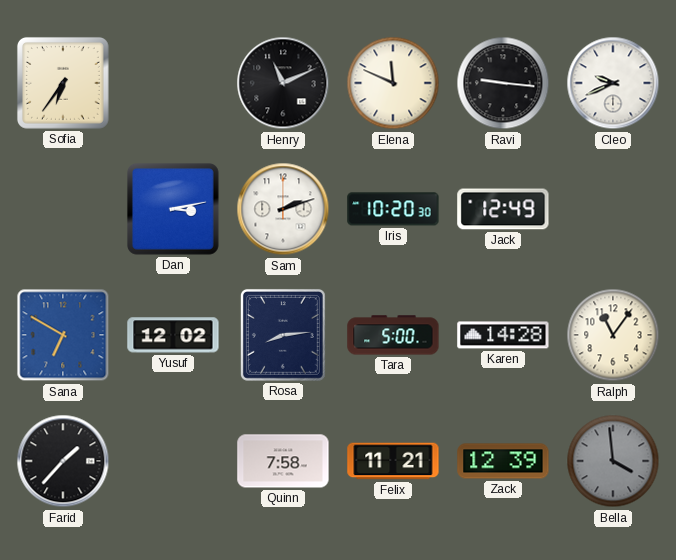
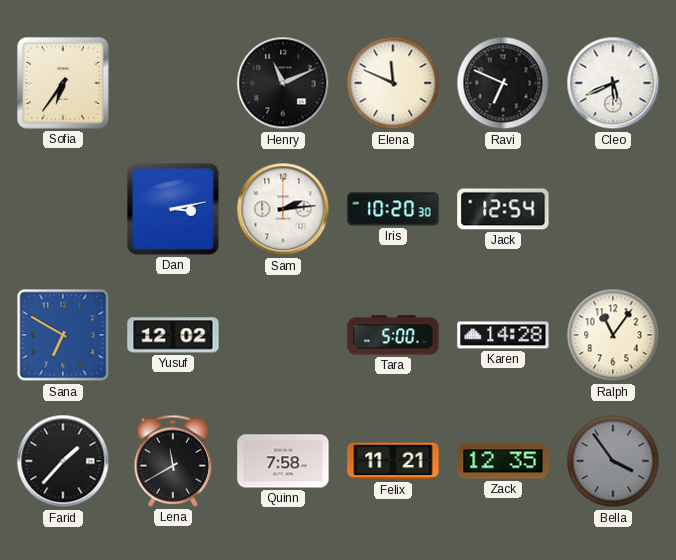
Ravi: 9:16 -> 6:49 (503, 83)
Cleo: 9:41 -> 5:41 (613, 83)
Sam: 2:12 -> 2:14 (283, 209)
Jack: 12:49 -> 12:54 (503, 209)
Rosa: 8:14 -> none (283, 335)
Lena: none -> 11:40 (172, 461)
Zack: 12:39 -> 12:35 (503, 461)
Bella: 3:59 -> 3:54 (613, 461)
